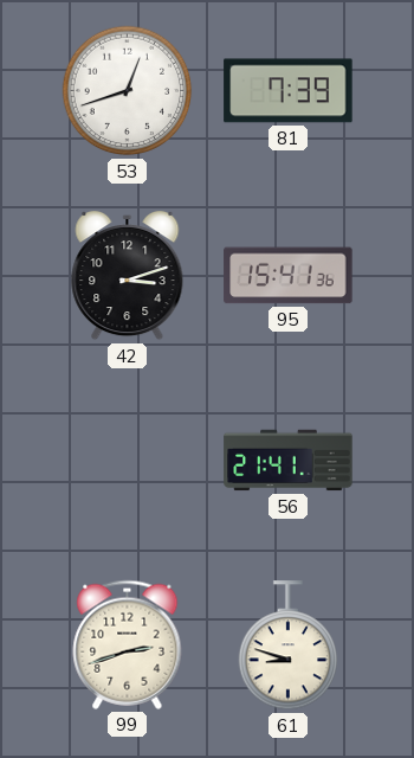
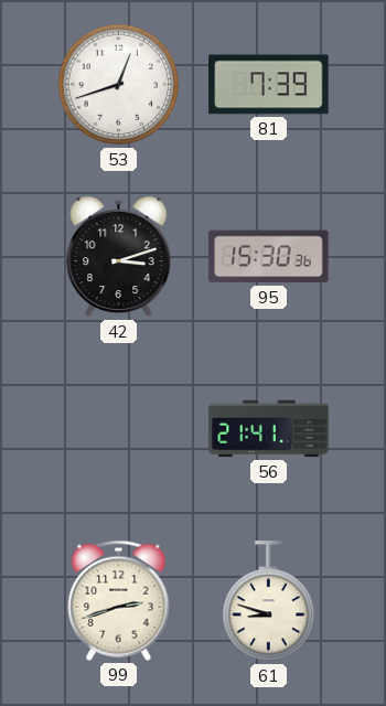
95: 15:41 -> 15:30 (269, 257)
